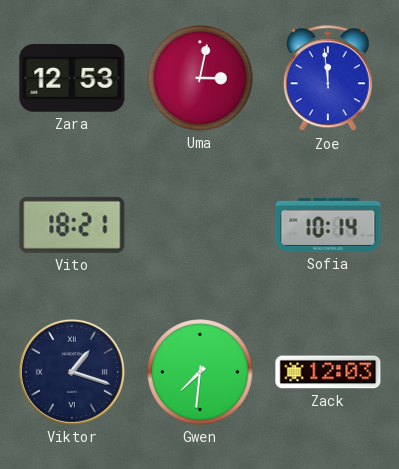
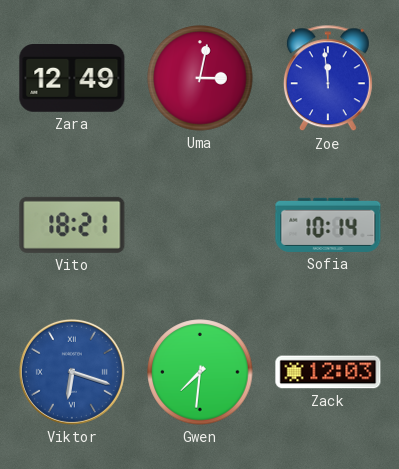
Zara: 12:53 -> 12:49 (72, 79)
Viktor: 1:18 -> 6:18 (72, 372)
Viktor dial: navy -> blue (72, 372)
